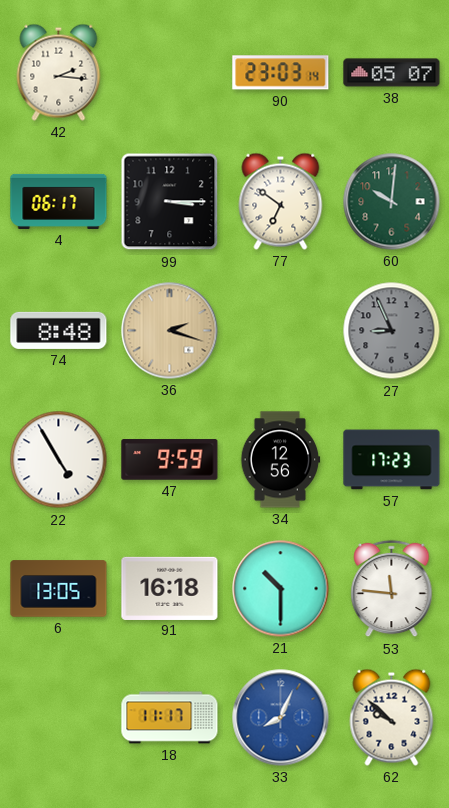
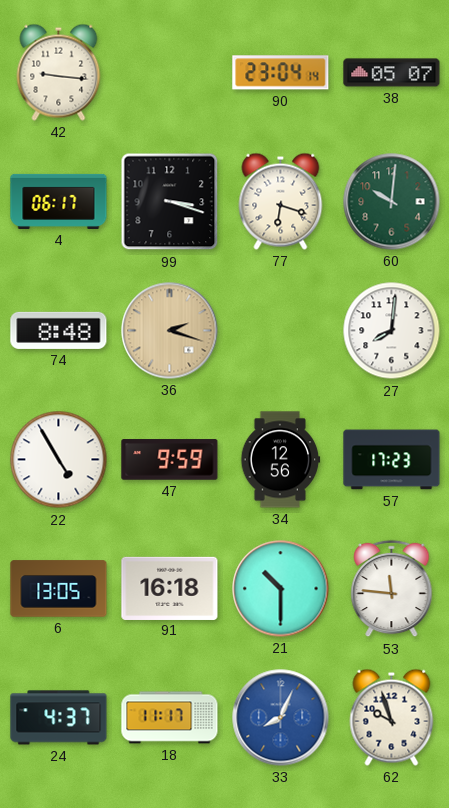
42: 2:16 -> 9:16 (59, 72)
90: 23:03 -> 23:04 (281, 73)
99: 3:15 -> 3:18 (170, 202)
77: 6:51 -> 6:18 (281, 201)
27: 8:56 -> 8:01 (392, 331)
27 dial: grey -> white (392, 331)
24: none -> 4:37 (59, 718)
62: 9:52 -> 9:57 (392, 717)
